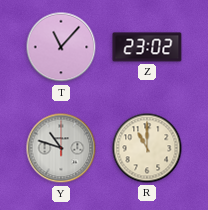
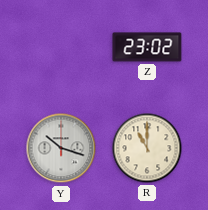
T: 11:07 -> none (61, 47)
Y: 10:48 -> 10:18 (61, 148)
